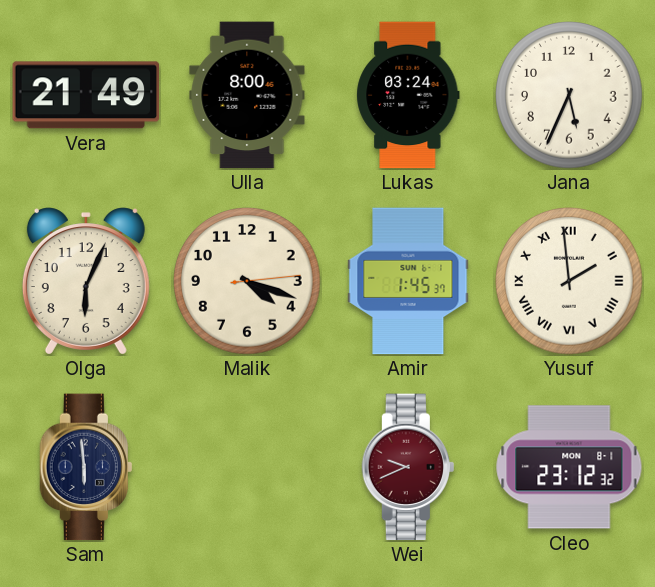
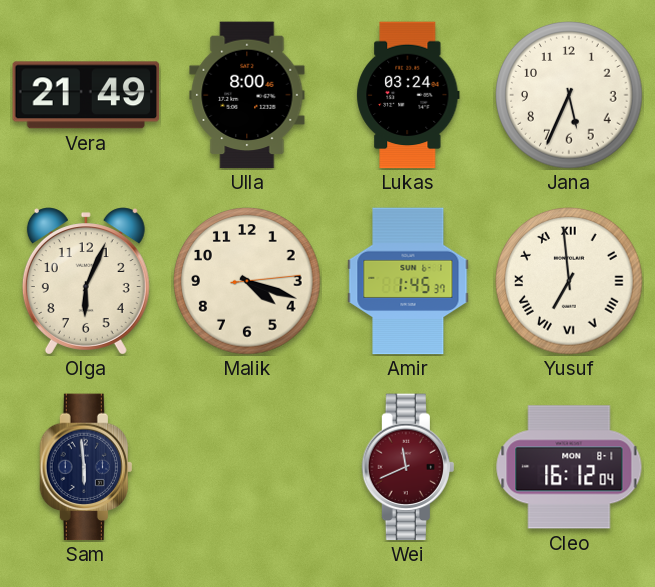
Yusuf: 1:59 -> 6:59 (569, 281)
Wei: 9:41 -> 11:41 (407, 467)
Cleo: 23:12 -> 16:12 (569, 467)
